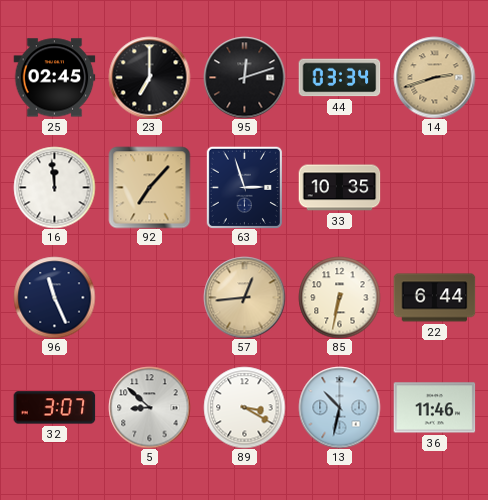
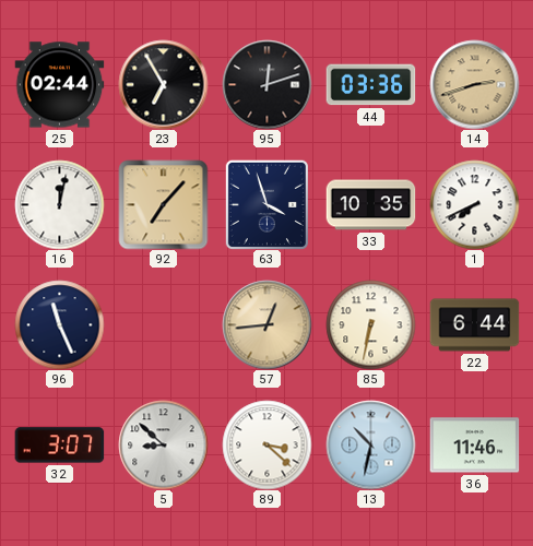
25: 02:45 -> 02:44 (59, 85)
23: 7:00 -> 6:55 (163, 84)
44: 03:34 -> 03:36 (370, 85)
16: 11:59 -> 12:02 (59, 204)
63: 2:57 -> 3:57 (266, 204)
1: none -> 7:41 (474, 204)
89: 3:20 -> 3:22 (266, 444)
